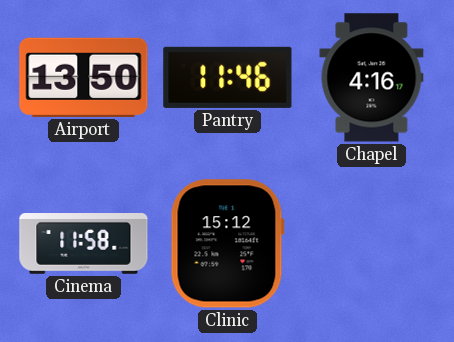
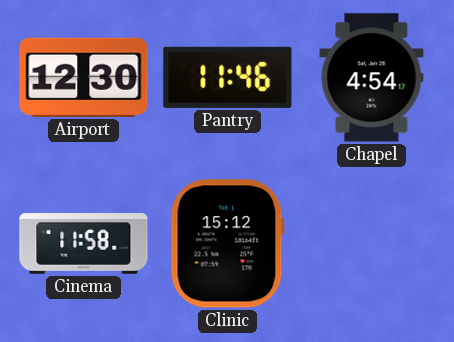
Airport: 13:50 -> 12:30 (84, 77)
Chapel: 4:16 -> 4:54 (372, 78)
